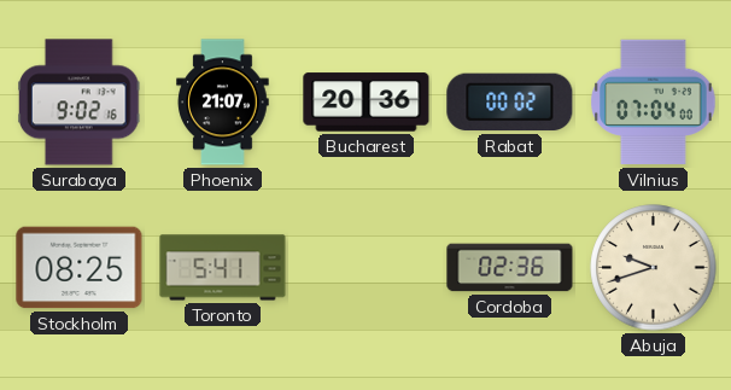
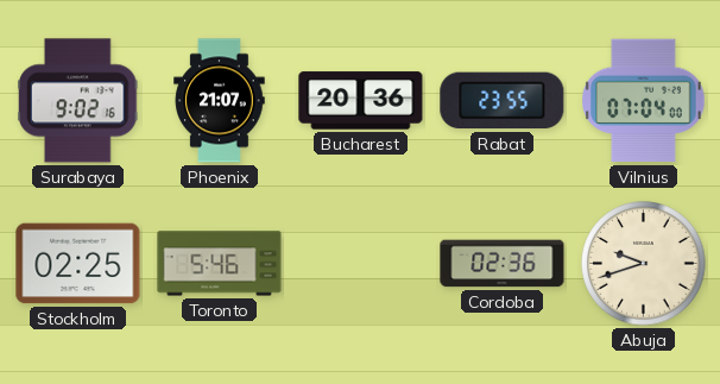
Rabat: 00:02 -> 23:55 (503, 101)
Stockholm: 08:25 -> 02:25 (78, 264)
Toronto: 5:41 -> 5:46 (220, 264)
